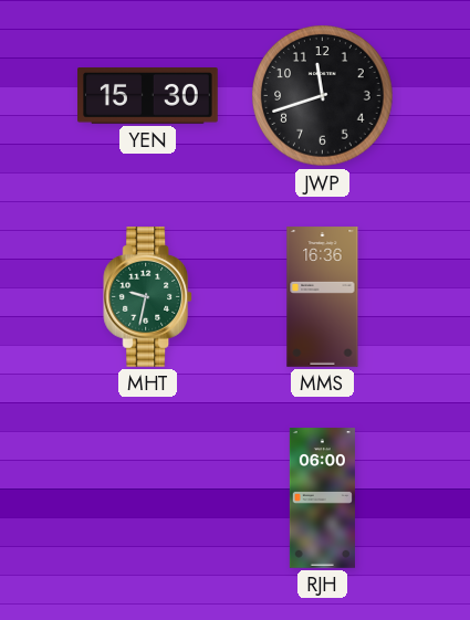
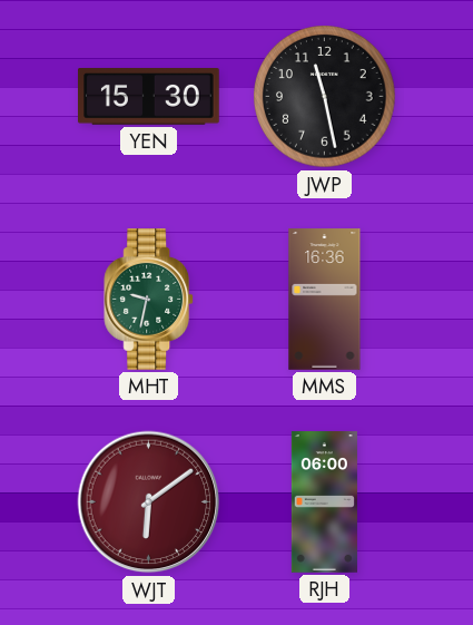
JWP: 11:42 -> 11:28 (325, 97)
WJT: none -> 6:09 (149, 502)
